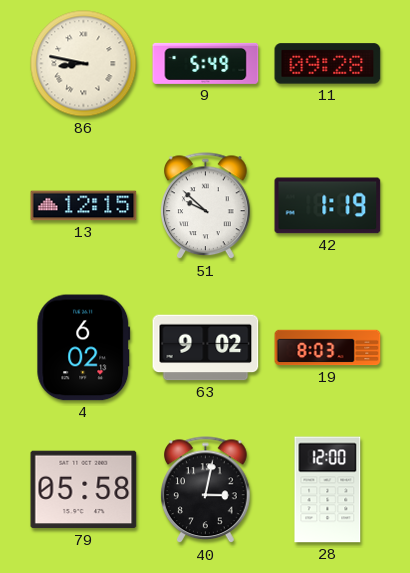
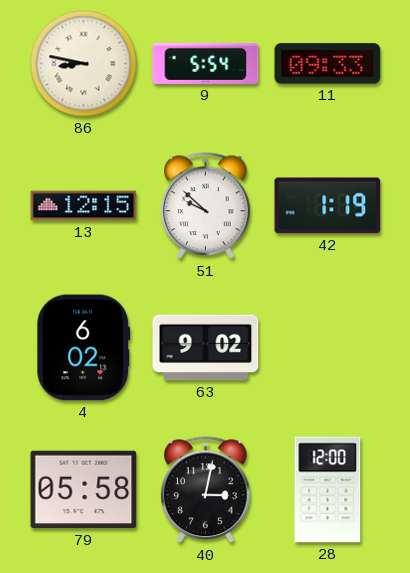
9: 5:49 -> 5:54 (206, 63)
11: 09:28 -> 09:33 (328, 64)
19: 8:03 -> none (328, 348)
